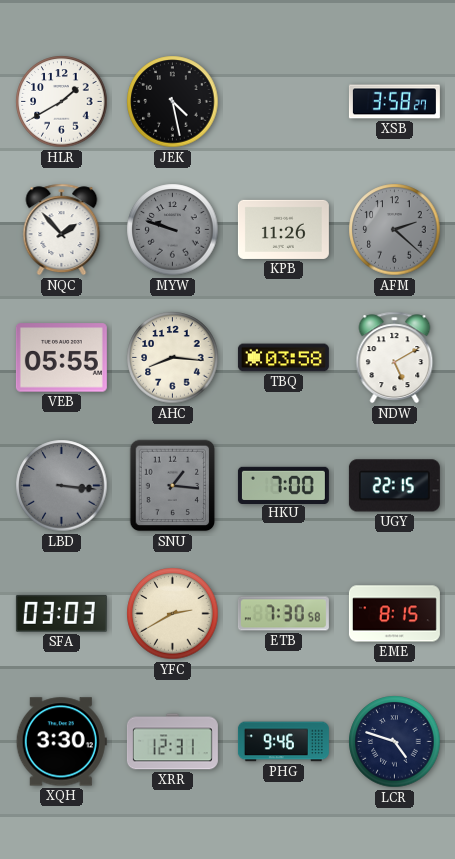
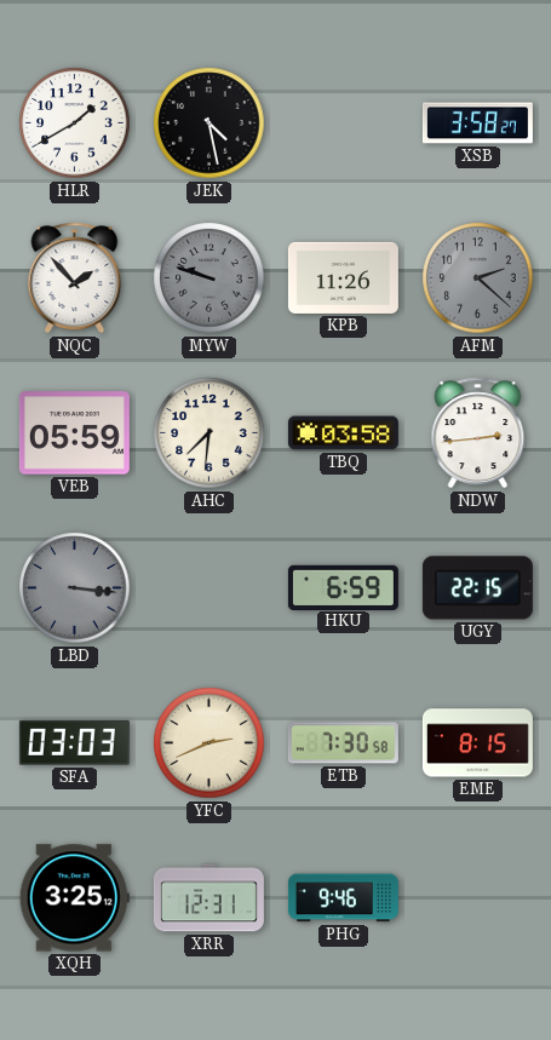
VEB: 05:55 -> 05:59 (74, 433)
AHC: 8:16 -> 7:31 (210, 433)
NDW: 5:10 -> 2:44 (478, 433)
SNU: 1:16 -> none (173, 486)
HKU: 7:00 -> 6:59 (343, 587)
YFC: 2:40 -> 2:41 (210, 743)
XQH: 3:30 -> 3:25 (74, 898)
LCR: 4:48 -> none (395, 742)
